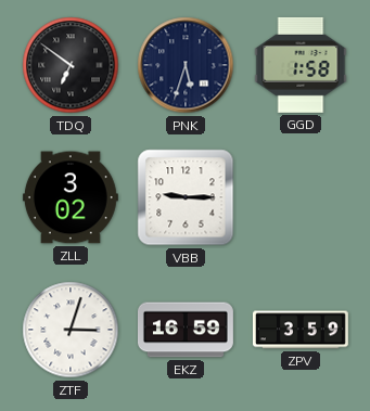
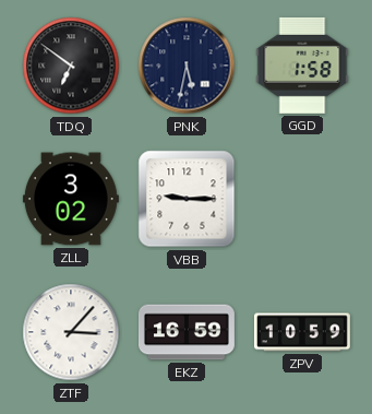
PNK: 5:33 -> 5:32 (187, 66)
ZTF: 3:03 -> 3:07 (71, 332)
ZPV: 3:59 -> 10:59 (302, 332)
